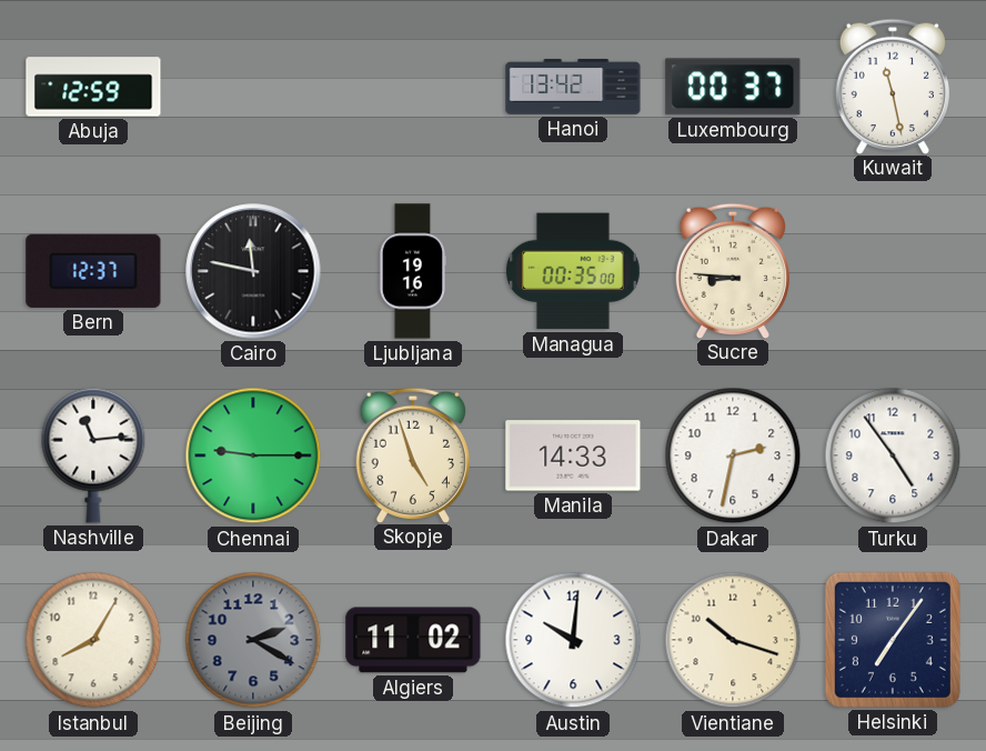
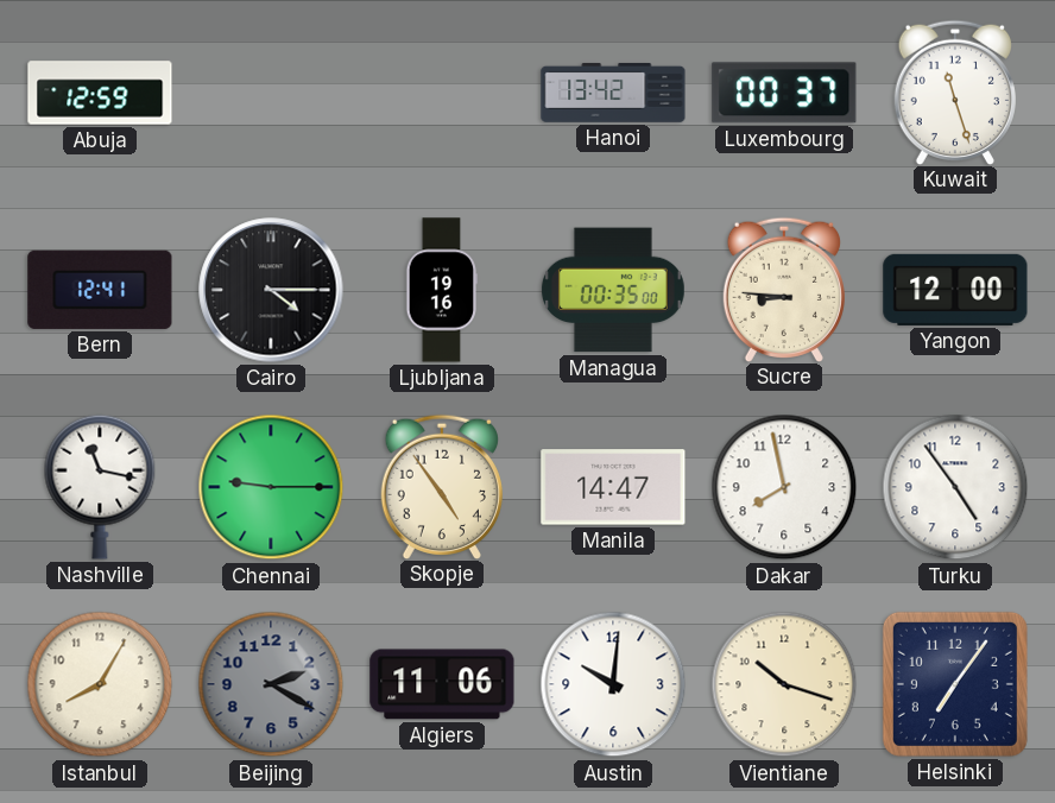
Kuwait: 11:28 -> 11:27 (955, 91)
Bern: 12:37 -> 12:41 (100, 290)
Cairo: 11:47 -> 4:15 (271, 290)
Yangon: none -> 12:00 (955, 290)
Nashville: 11:14 -> 11:17 (100, 487)
Skopje: 4:57 -> 4:54 (442, 486)
Manila: 14:33 -> 14:47 (613, 487)
Dakar: 2:32 -> 7:58 (784, 487)
Algiers: 11:02 -> 11:06 (442, 684)
